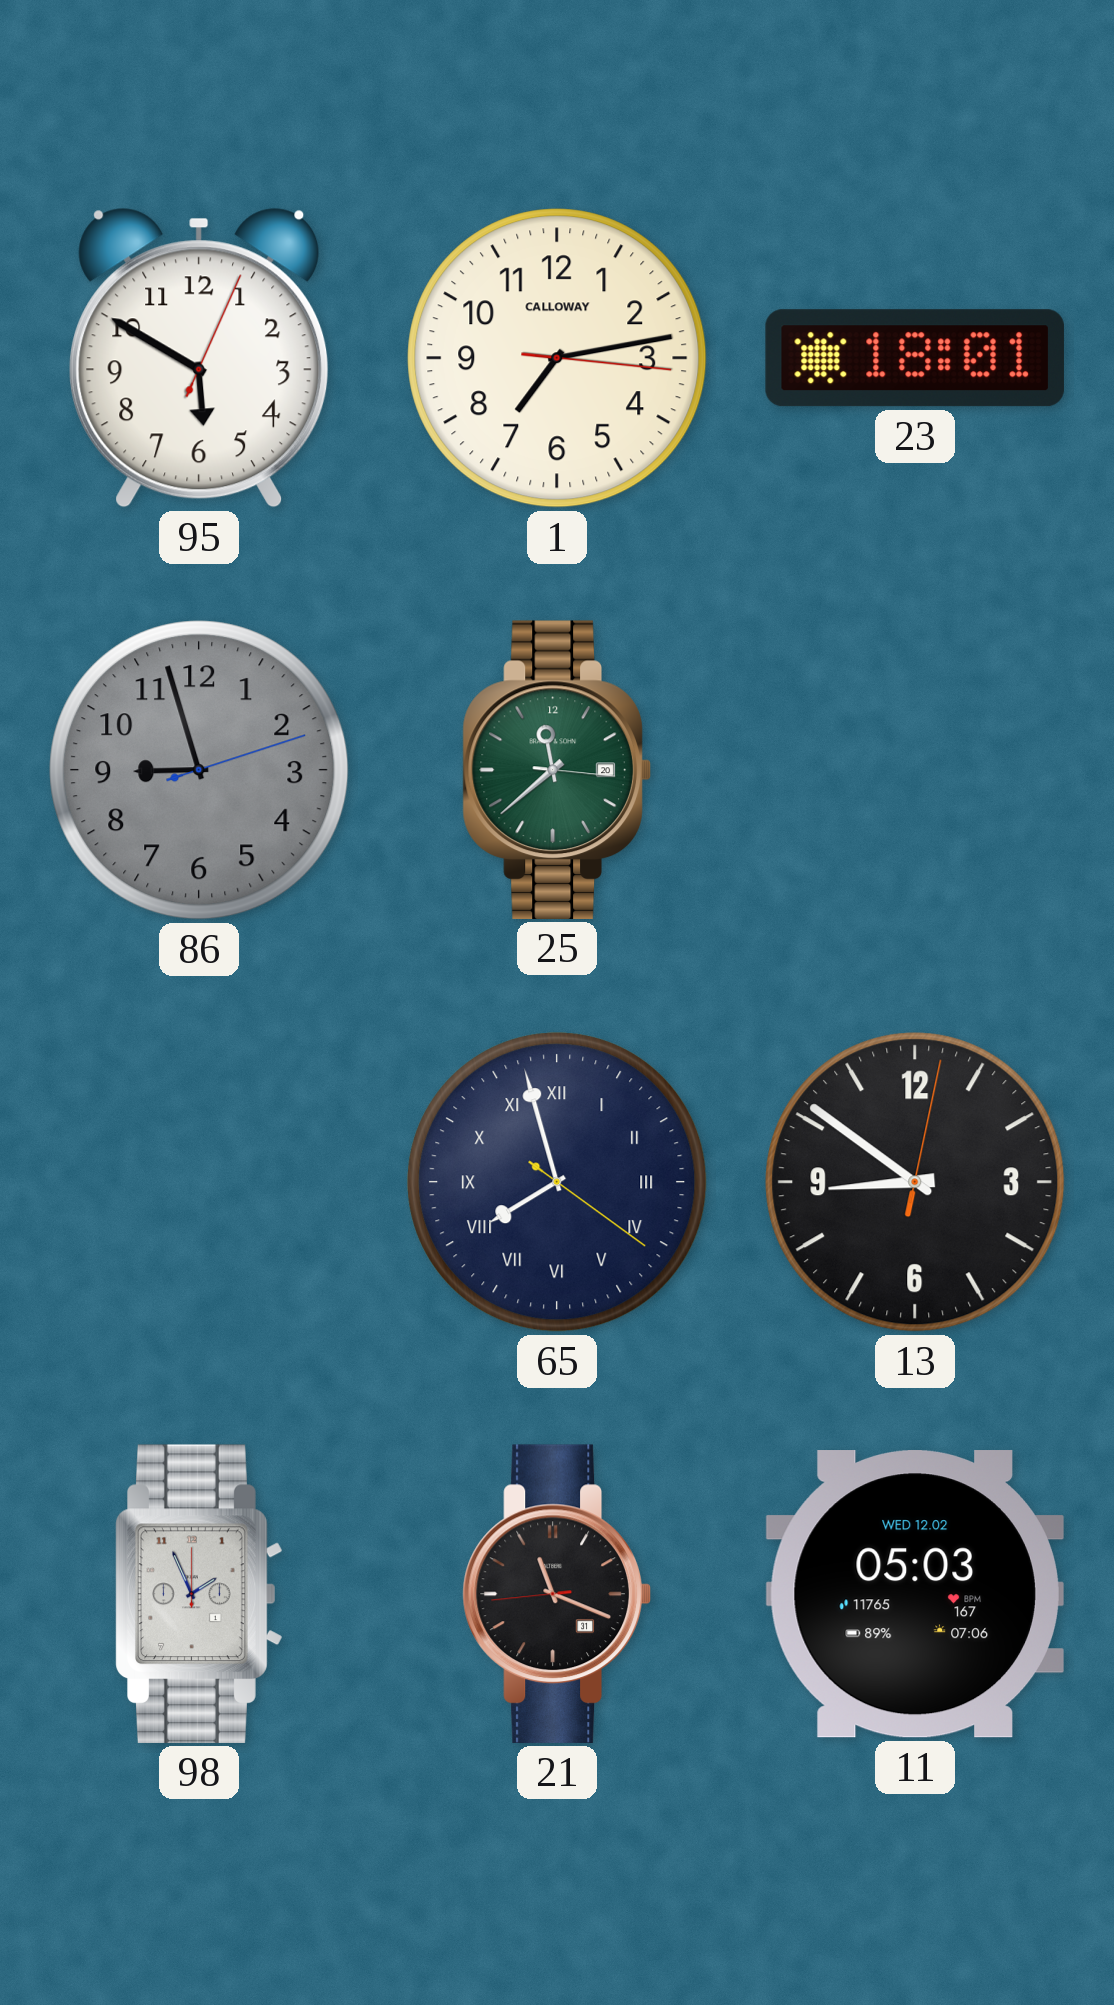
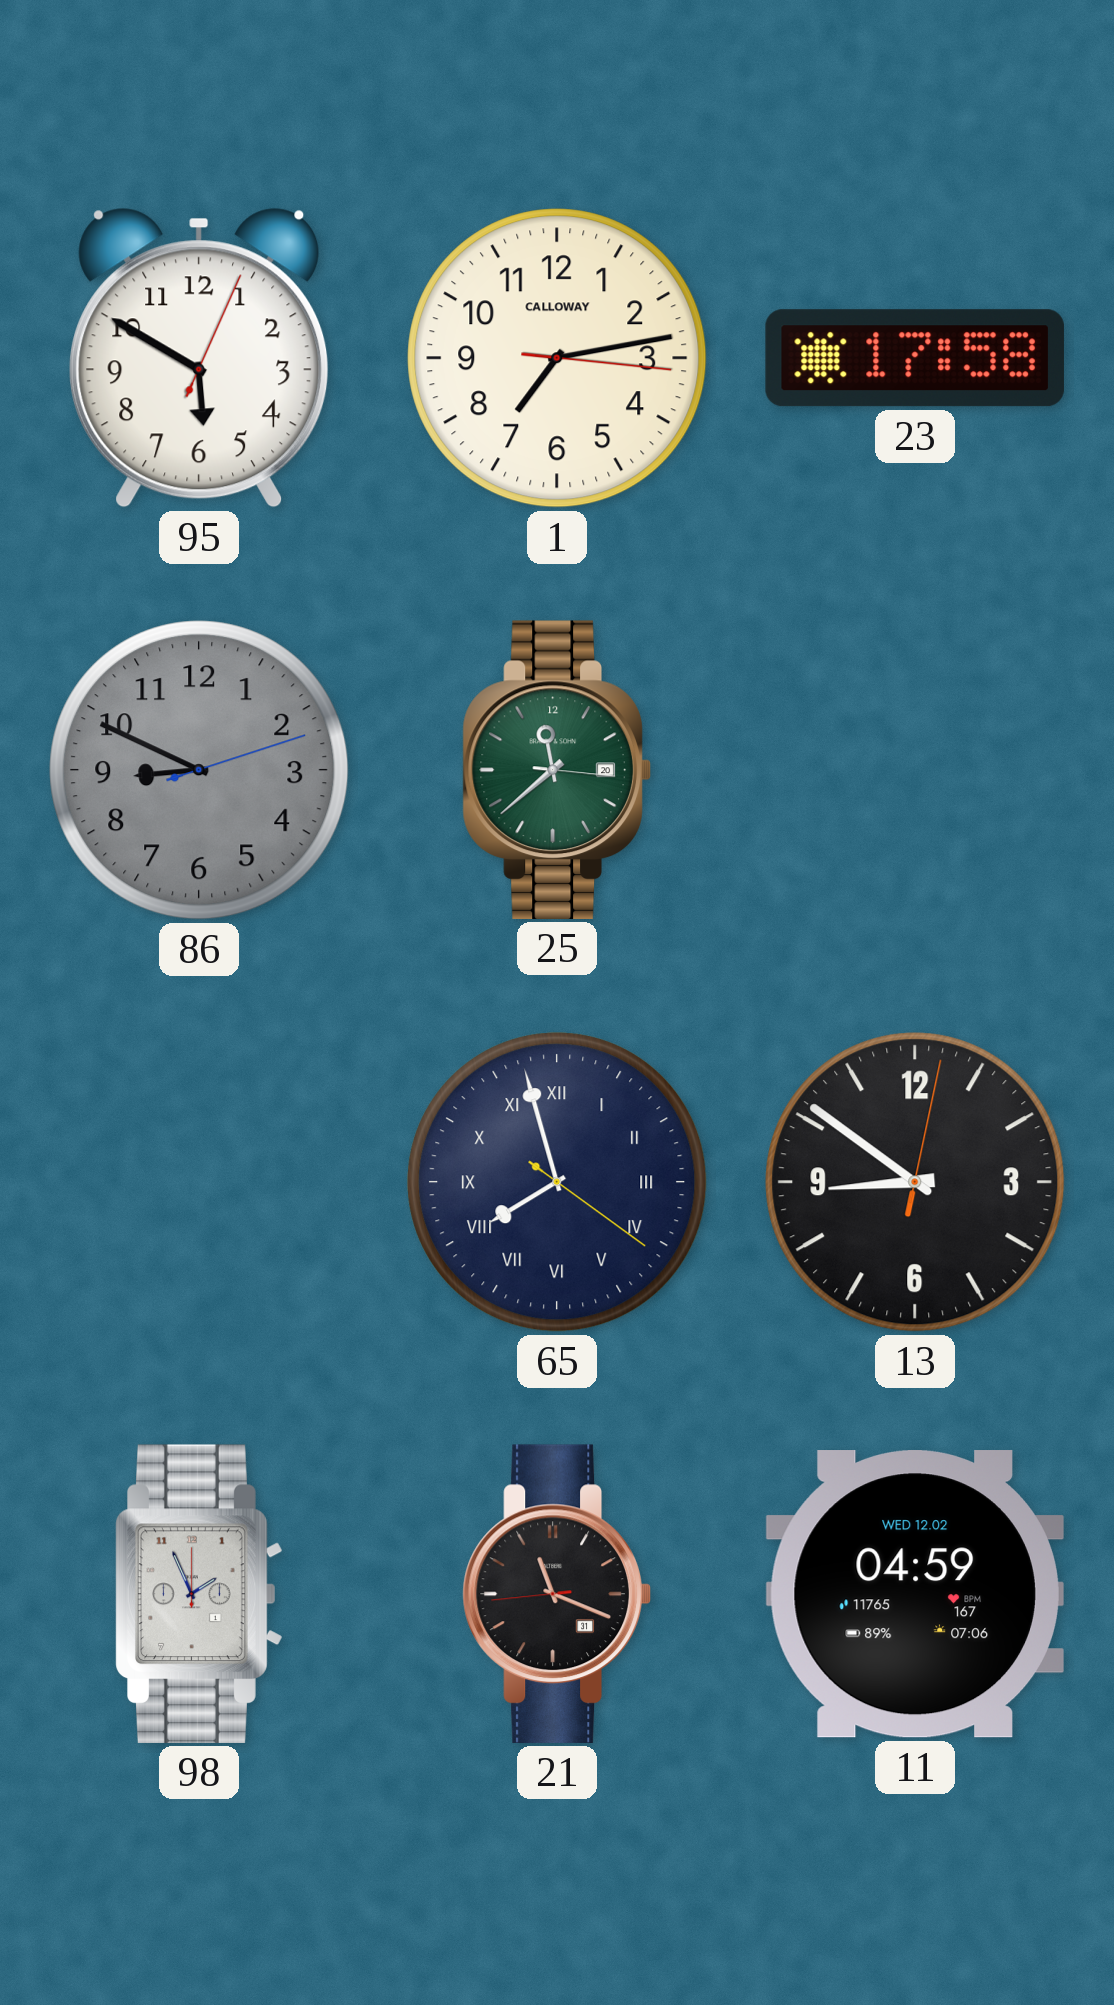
23: 18:01 -> 17:58 (915, 358)
86: 8:57 -> 8:49 (199, 770)
11: 05:03 -> 04:59 (915, 1594)
